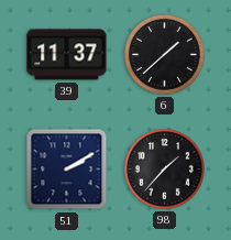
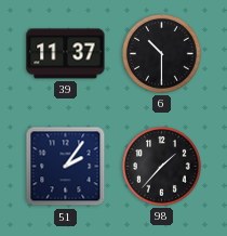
6: 1:38 -> 10:30 (162, 54)
51: 2:10 -> 2:06 (66, 167)
